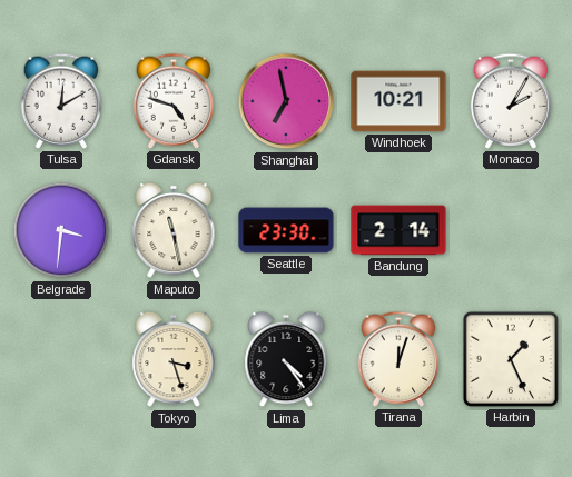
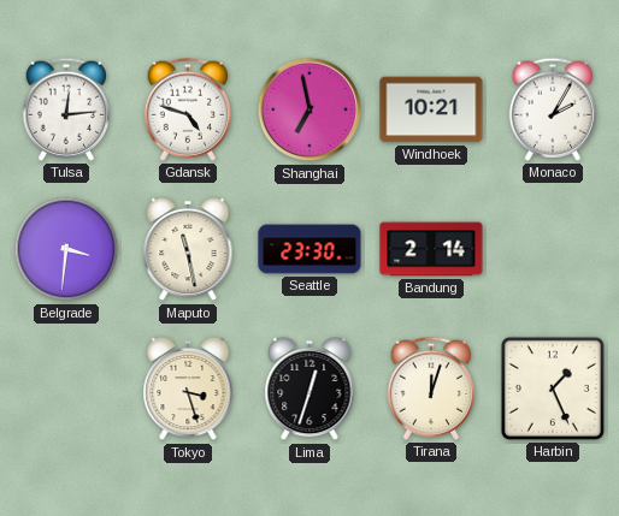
Tulsa: 12:10 -> 12:14 (66, 109)
Lima: 4:24 -> 12:33 (309, 389)
